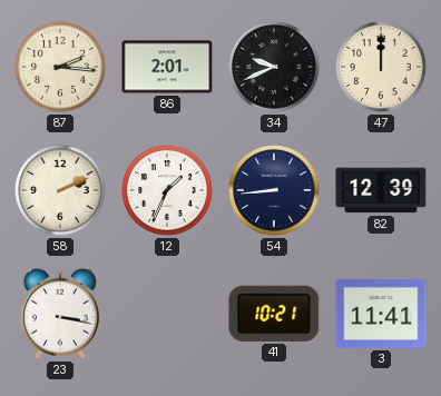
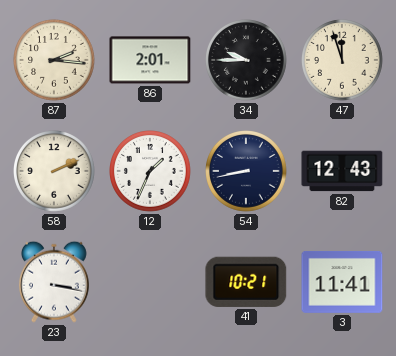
34: 9:41 -> 9:45 (247, 61)
47: 12:00 -> 11:57 (343, 61)
54: 8:44 -> 8:43 (247, 172)
82: 12:39 -> 12:43 (342, 171)
